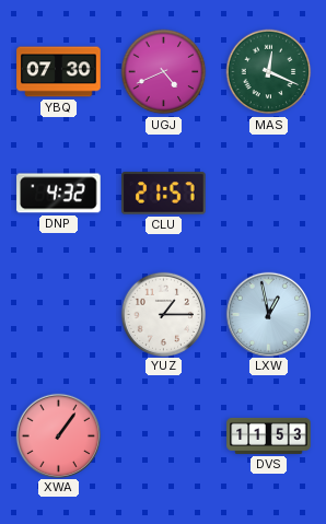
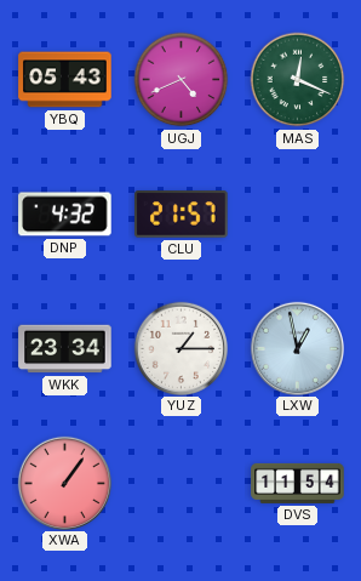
YBQ: 07:30 -> 05:43 (65, 80)
WKK: none -> 23:34 (65, 349)
DVS: 11:53 -> 11:54 (298, 483)
